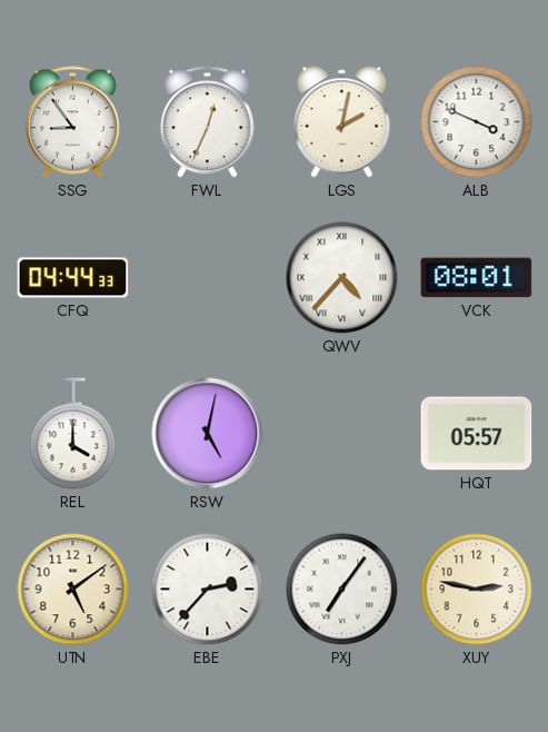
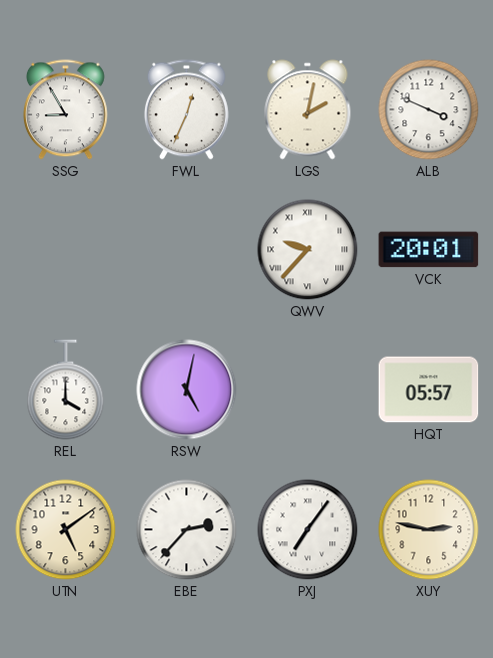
SSG: 8:54 -> 8:55 (65, 110)
CFQ: 04:44 -> none (73, 278)
QWV: 4:37 -> 9:37 (308, 250)
VCK: 08:01 -> 20:01 (429, 250)
